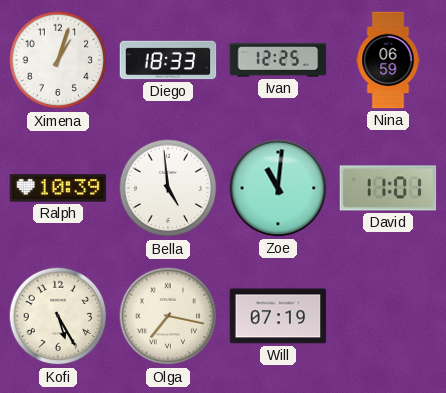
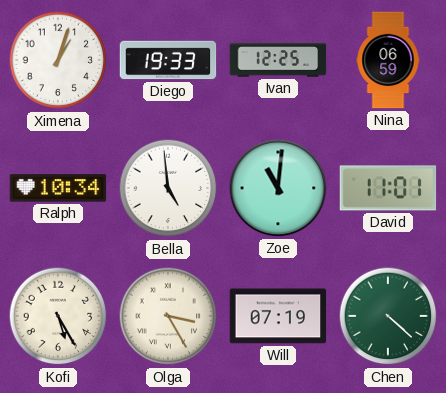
Diego: 18:33 -> 19:33 (168, 60)
Ralph: 10:39 -> 10:34 (58, 188)
Olga: 7:17 -> 3:25 (168, 316)
Chen: none -> 4:22 (388, 316)
